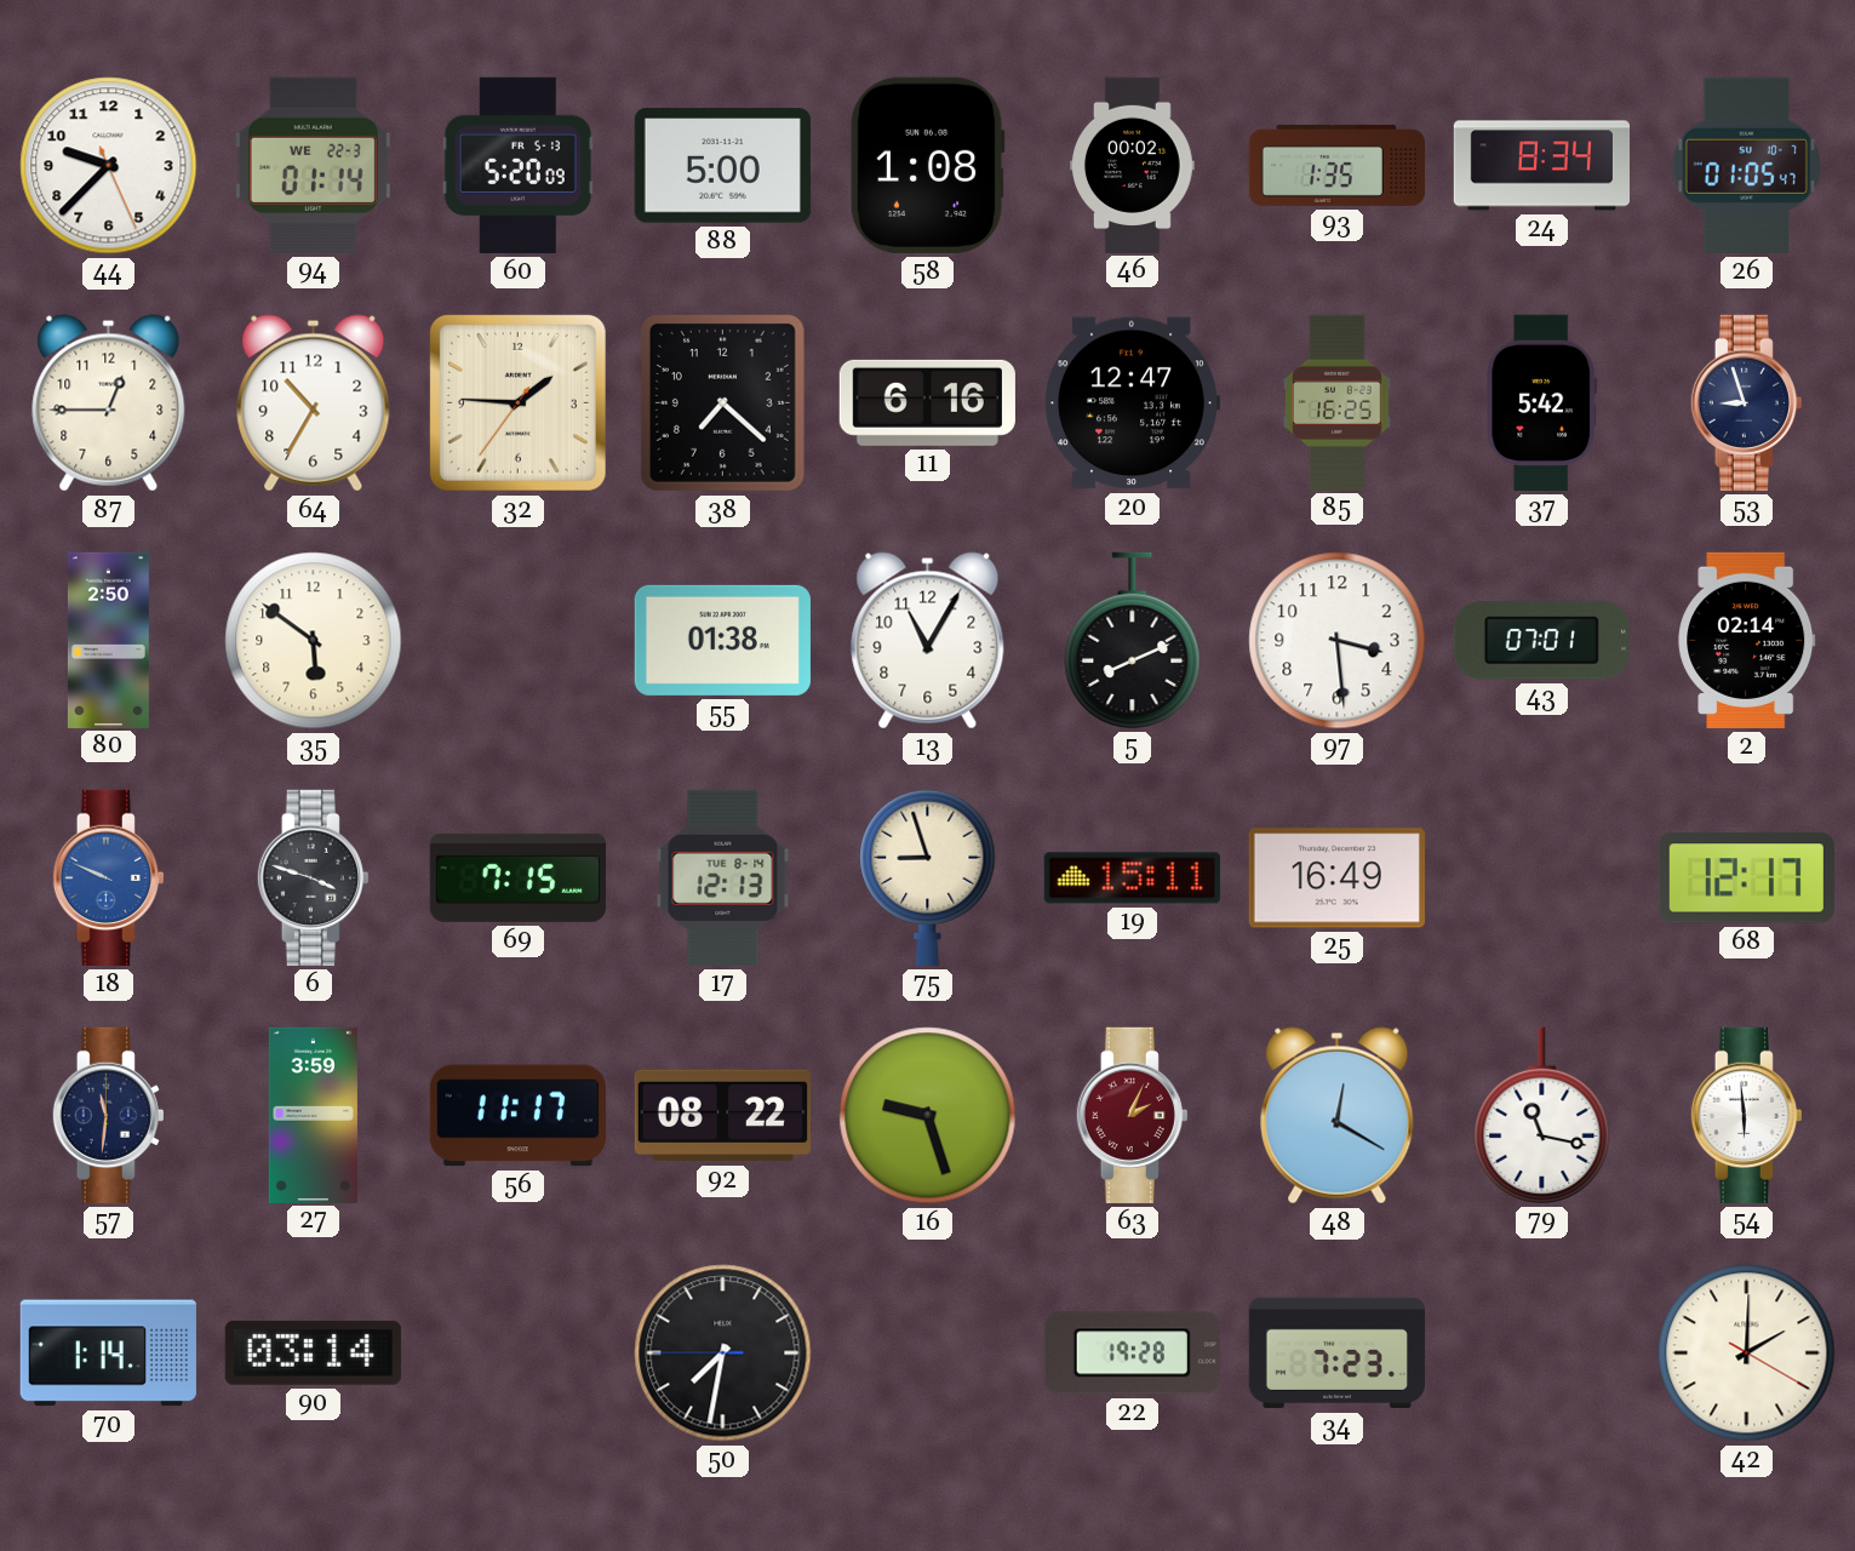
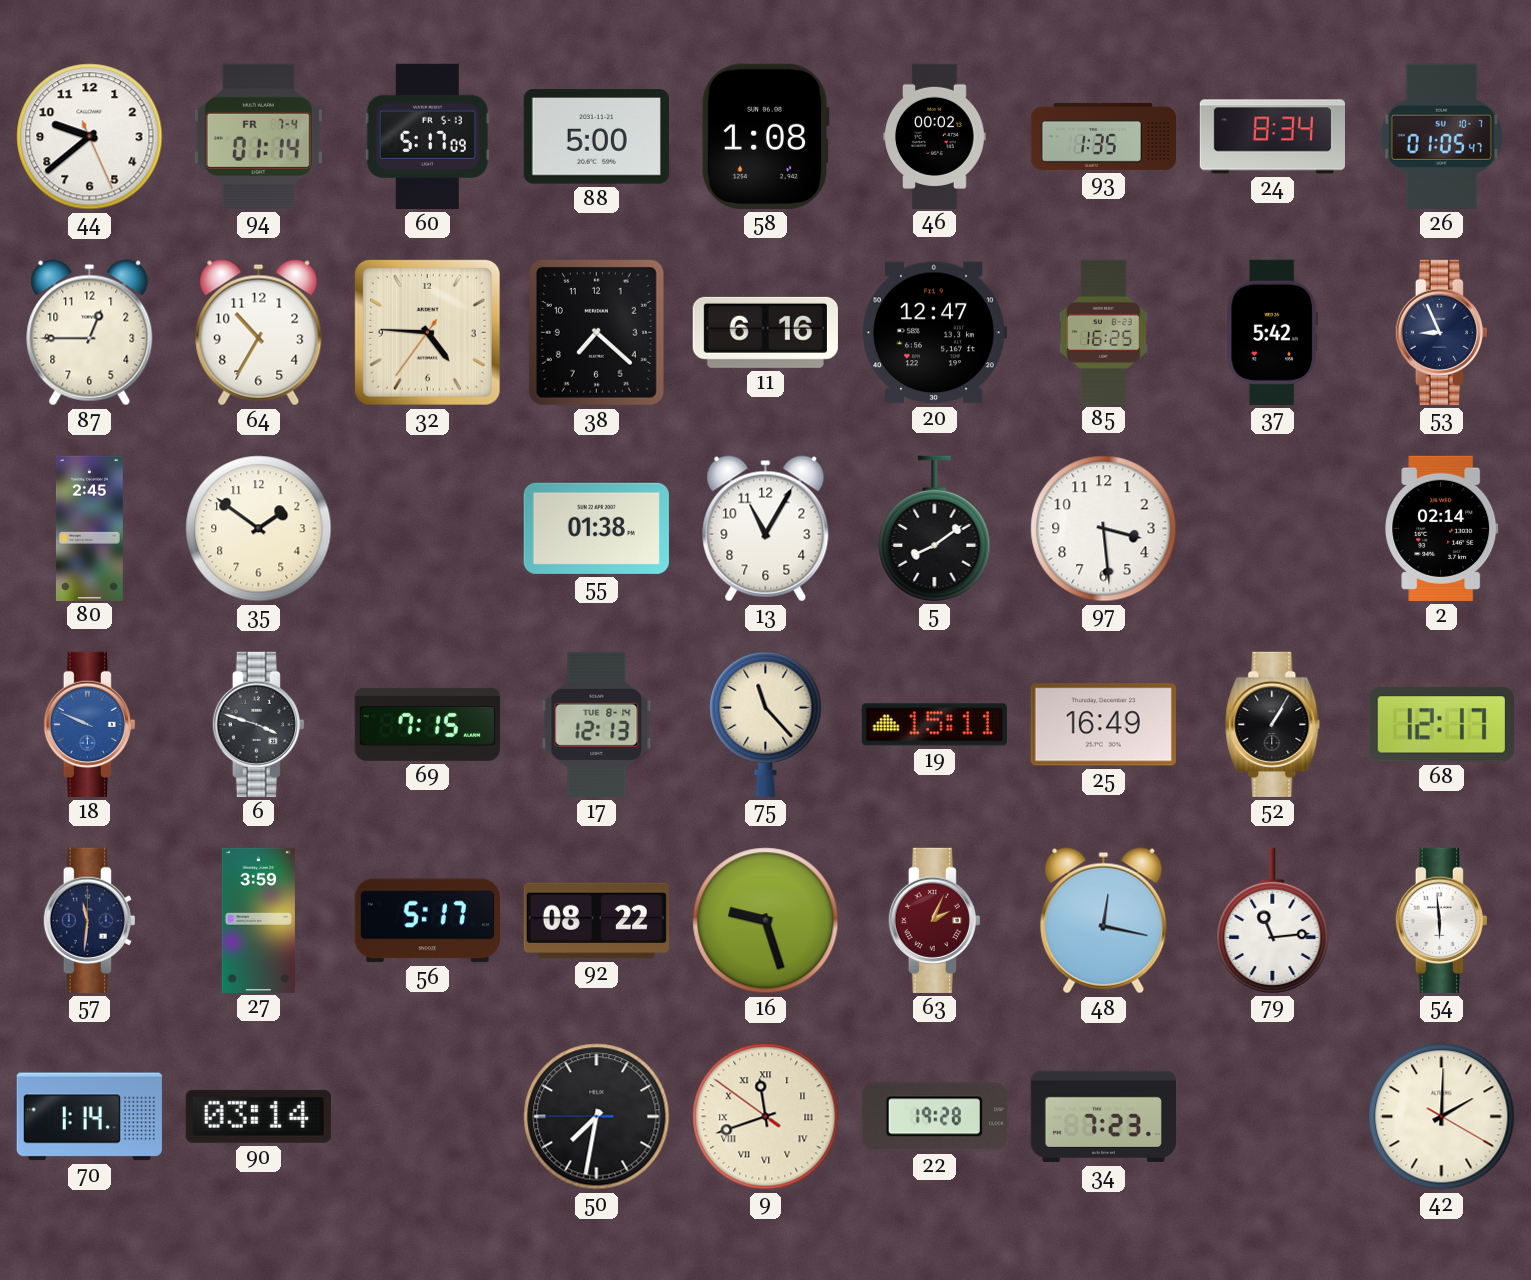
44: 9:37 -> 9:38 (90, 137)
94 date: WE 22-3 -> FR 7-4 (258, 136)
60: 5:20 -> 5:17 (427, 136)
32: 1:45 -> 4:45 (427, 332)
53: 8:57 -> 8:56 (1441, 332)
80: 2:50 -> 2:45 (89, 528)
35: 5:51 -> 1:51 (259, 529)
5: 8:11 -> 8:09 (935, 528)
43: 07:01 -> none (1541, 641)
75: 8:57 -> 11:23 (766, 724)
52: none -> 1:05 (1273, 724)
56: 11:17 -> 5:17 (427, 921)
48: 12:20 -> 12:17 (1104, 921)
79: 11:17 -> 11:14 (1273, 920)
9: none -> 11:41 (766, 1117)
